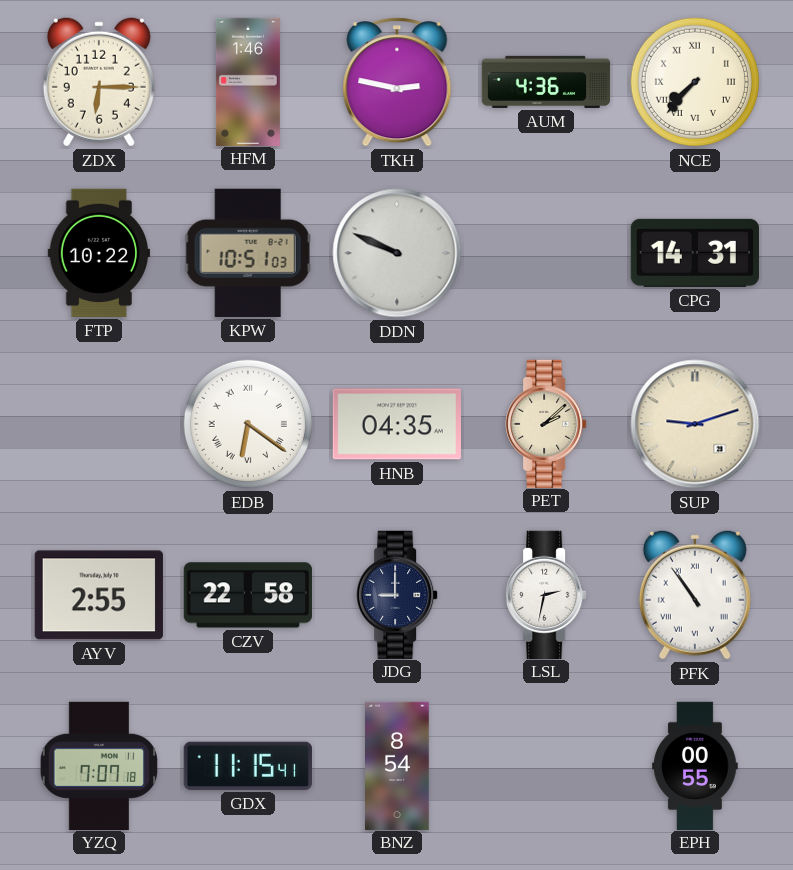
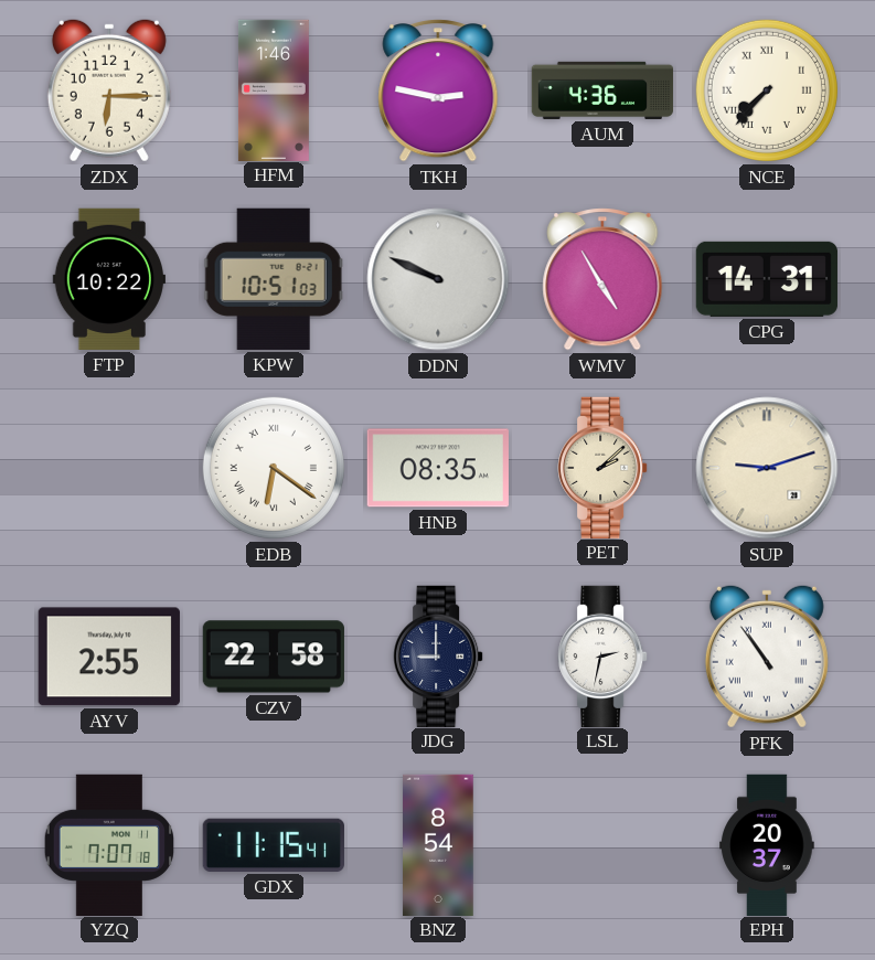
WMV: none -> 4:55 (602, 279)
HNB: 04:35 -> 08:35 (438, 468)
EPH: 00:55 -> 20:37 (767, 844)
